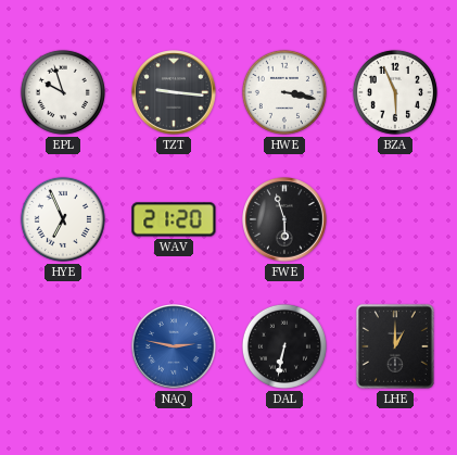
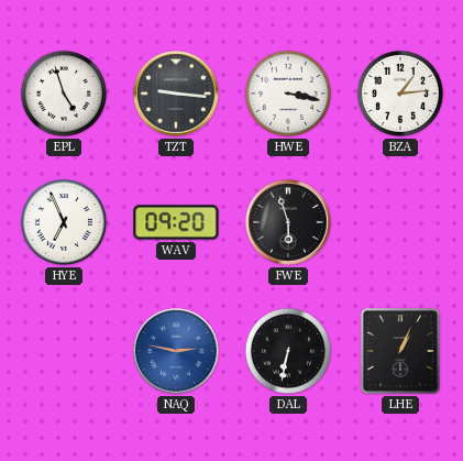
EPL: 9:57 -> 4:57 (64, 94)
BZA: 5:56 -> 1:14 (400, 94)
WAV: 21:20 -> 09:20 (176, 222)
LHE: 1:00 -> 1:04 (400, 351)
